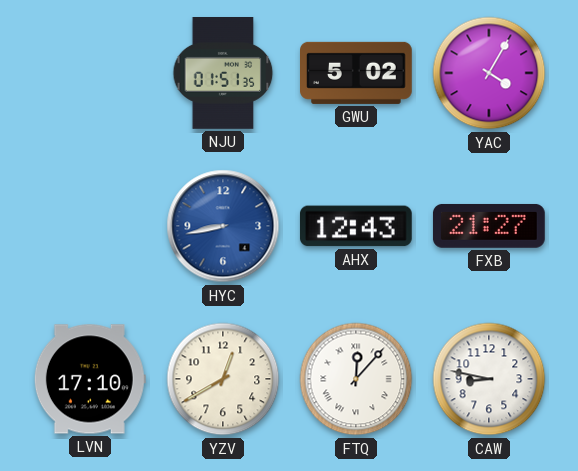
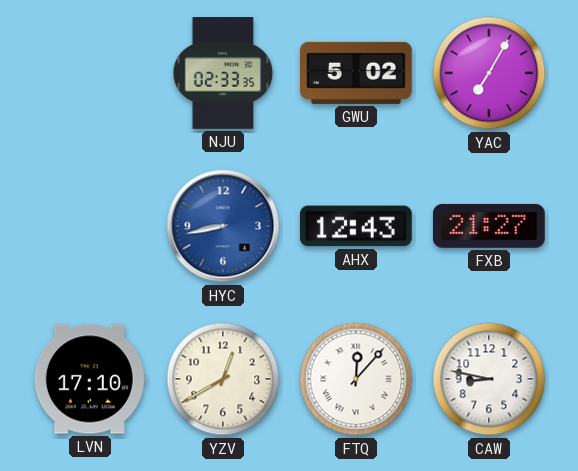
NJU: 01:51 -> 02:33 (223, 74)
YAC: 4:05 -> 7:05 (489, 73)
